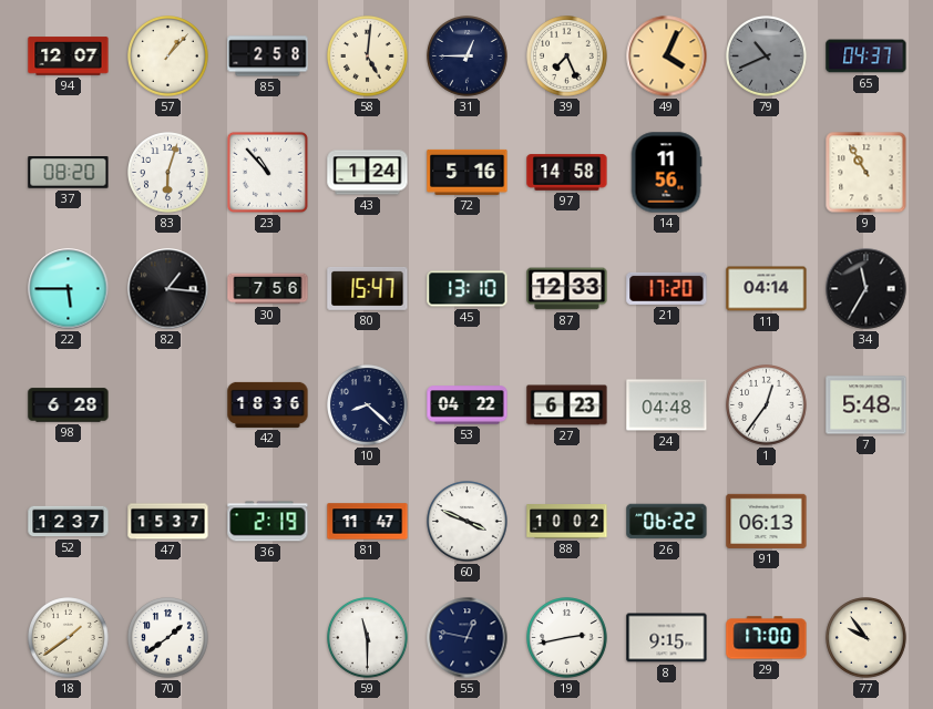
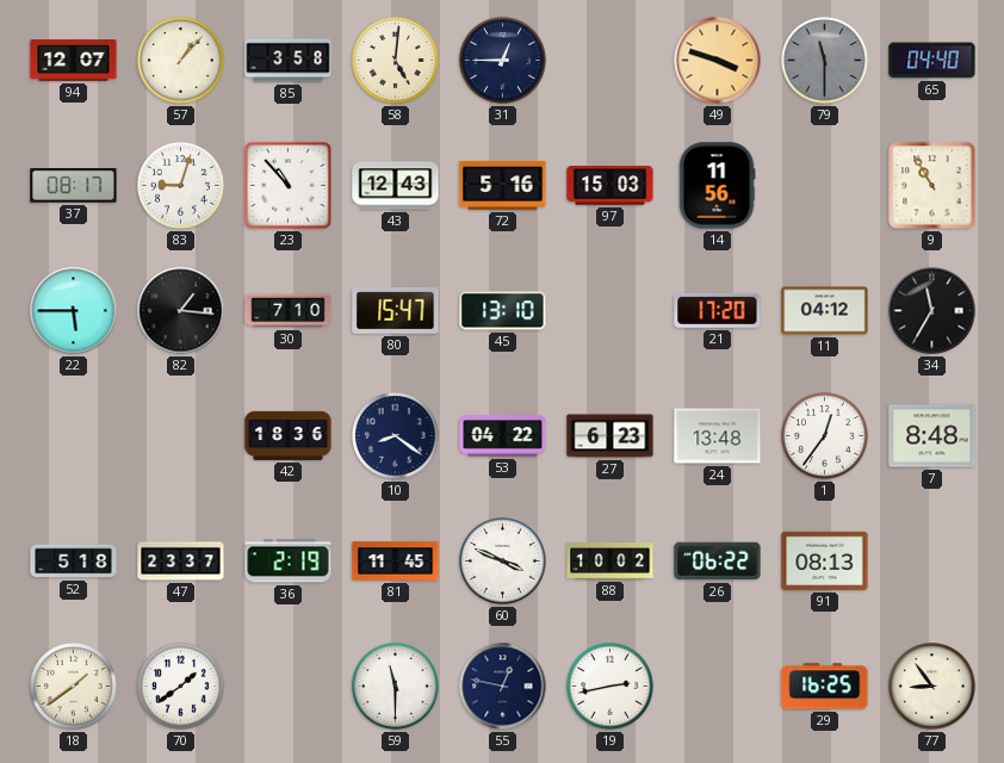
85: 2:58 -> 3:58 (289, 61)
39: 7:26 -> none (567, 56)
49: 4:04 -> 3:48 (718, 61)
79: 10:41 -> 11:30 (825, 61)
65: 04:37 -> 04:40 (932, 61)
37: 08:20 -> 08:17 (74, 186)
83: 6:03 -> 9:03 (181, 186)
43: 1:24 -> 12:43 (396, 186)
97: 14:58 -> 15:03 (611, 186)
30: 7:56 -> 7:10 (289, 311)
87: 12:33 -> none (567, 289)
11: 04:14 -> 04:12 (825, 311)
98: 6:28 -> none (69, 405)
10: 8:22 -> 8:21 (396, 436)
24: 04:48 -> 13:48 (718, 436)
7: 5:48 -> 8:48 (932, 436)
52: 12:37 -> 5:18 (74, 562)
47: 15:37 -> 23:37 (181, 562)
81: 11:47 -> 11:45 (396, 562)
91: 06:13 -> 08:13 (825, 560)
8: 9:15 -> none (667, 638)
29: 17:00 -> 16:25 (825, 687)
77: 9:54 -> 8:54 (932, 687)
